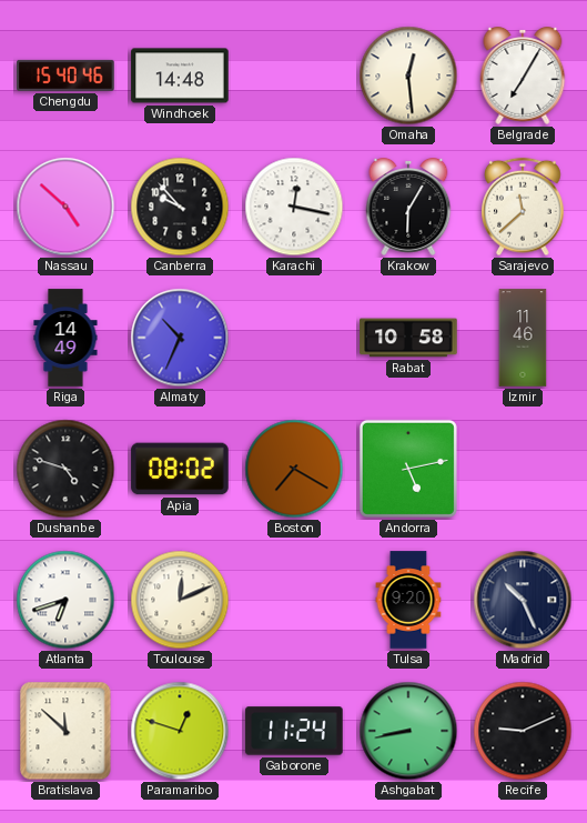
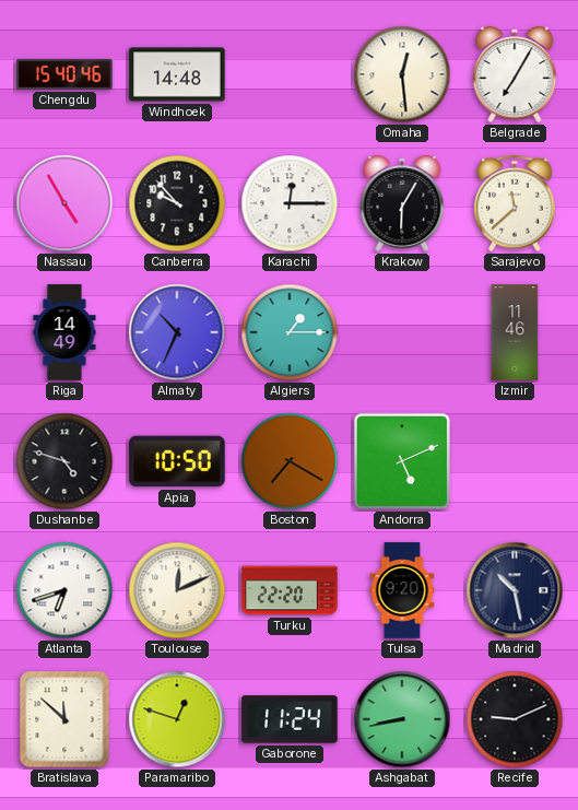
Nassau: 4:52 -> 4:55 (64, 203)
Karachi: 12:17 -> 12:15 (290, 203)
Algiers: none -> 1:15 (290, 332)
Rabat: 10:58 -> none (408, 338)
Apia: 08:02 -> 10:50 (177, 461)
Andorra: 5:13 -> 5:11 (402, 461)
Turku: none -> 22:20 (290, 590)
Madrid: 10:26 -> 10:28 (515, 590)
